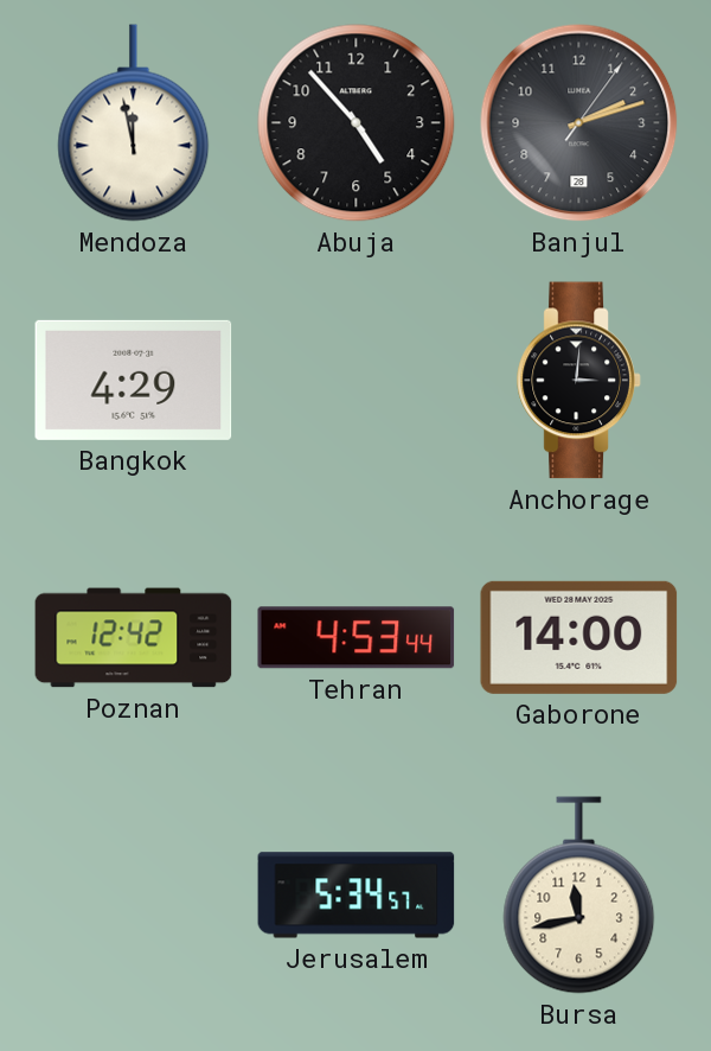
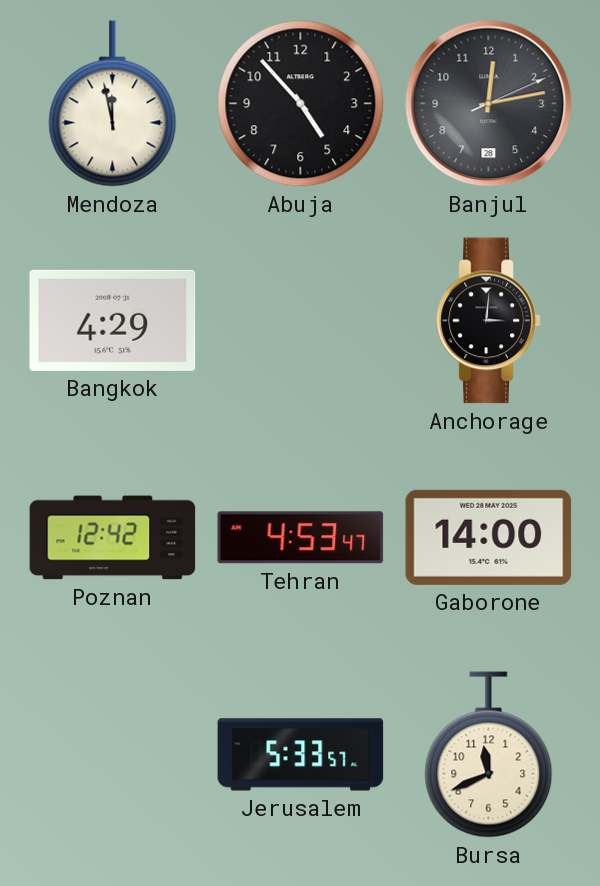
Banjul: 2:12 -> 12:13 (489, 104)
Tehran: 4:53:44 -> 4:53:47 (301, 538)
Jerusalem: 5:34 -> 5:33 (301, 755)
Bursa: 11:43 -> 11:41 (489, 755)
